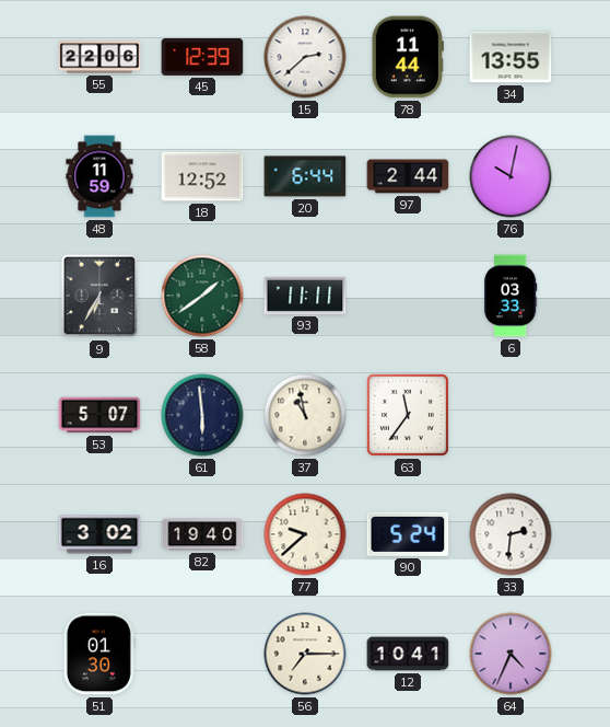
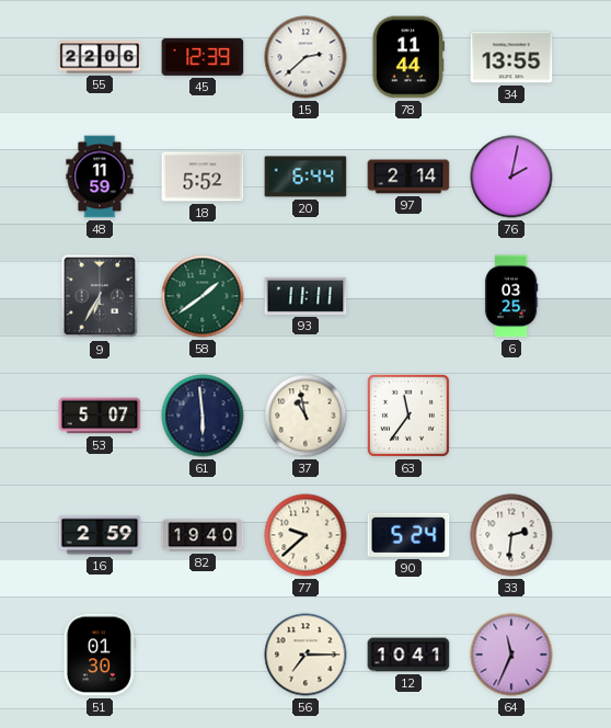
18: 12:52 -> 5:52 (203, 177)
97: 2:44 -> 2:14 (408, 177)
76: 10:02 -> 2:02 (511, 177)
6: 03:33 -> 03:25 (511, 296)
16: 3:02 -> 2:59 (100, 535)
64: 4:34 -> 11:34 (511, 655)
